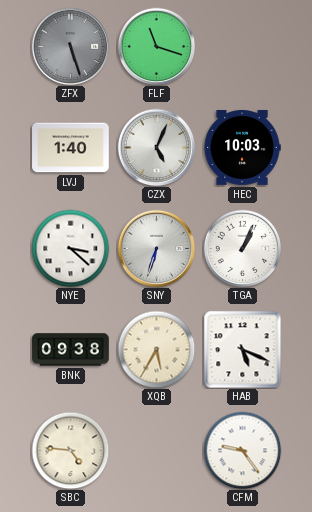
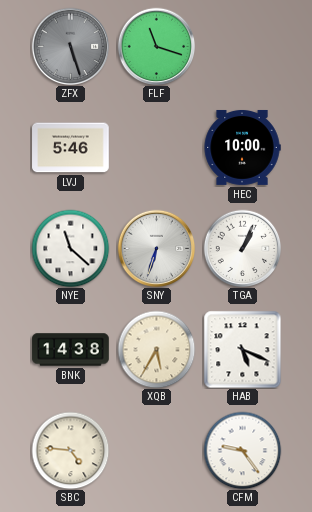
LVJ: 1:40 -> 5:46 (71, 148)
CZX: 5:04 -> none (156, 147)
HEC: 10:03 -> 10:00 (242, 147)
NYE: 3:22 -> 11:22 (70, 248)
BNK: 09:38 -> 14:38 (71, 350)
